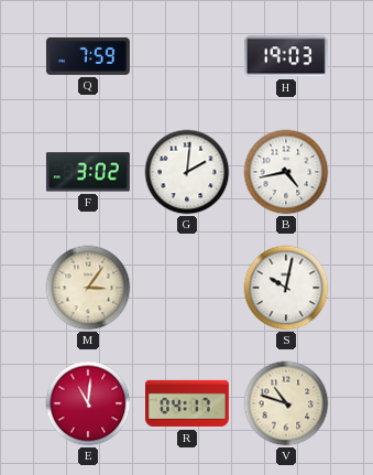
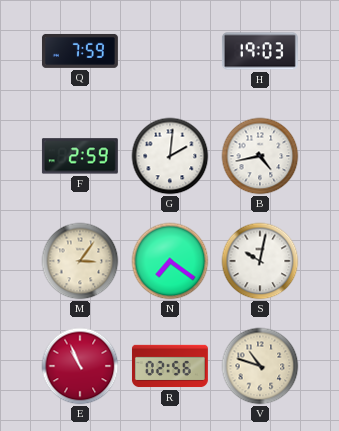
F: 3:02 -> 2:59 (80, 156)
N: none -> 7:21 (170, 261)
E: 11:01 -> 10:56 (80, 366)
R: 04:17 -> 02:56 (170, 366)
